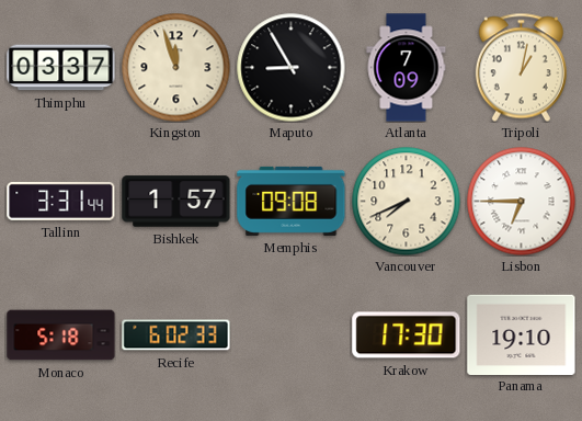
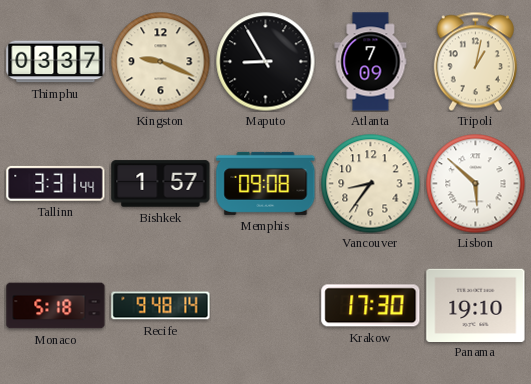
Kingston: 11:57 -> 9:19 (161, 62)
Vancouver: 7:41 -> 8:36 (371, 184)
Lisbon: 6:45 -> 5:52 (476, 184)
Recife: 6:02 -> 9:48 (161, 306)
